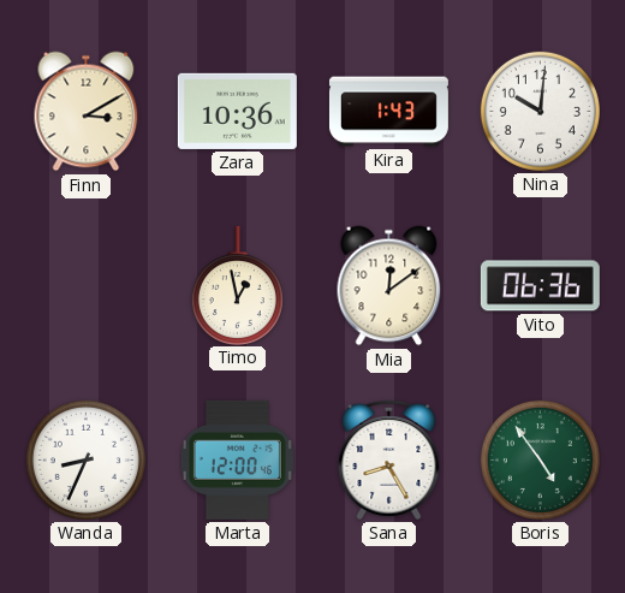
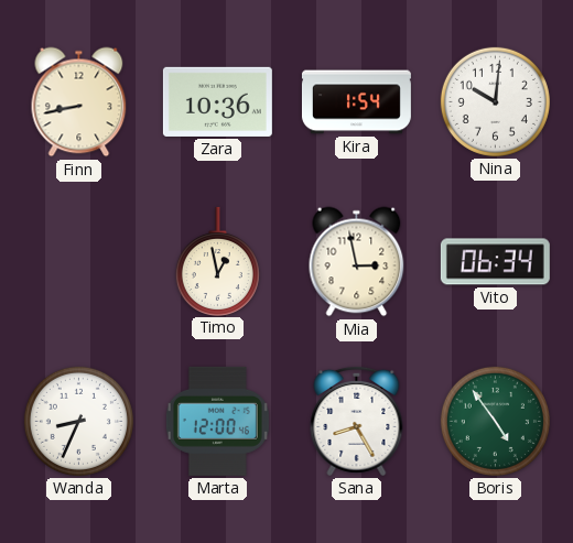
Finn: 3:10 -> 8:43 (79, 102)
Kira: 1:43 -> 1:54 (356, 102)
Mia: 12:09 -> 2:58 (357, 262)
Vito: 06:36 -> 06:34 (495, 262)
